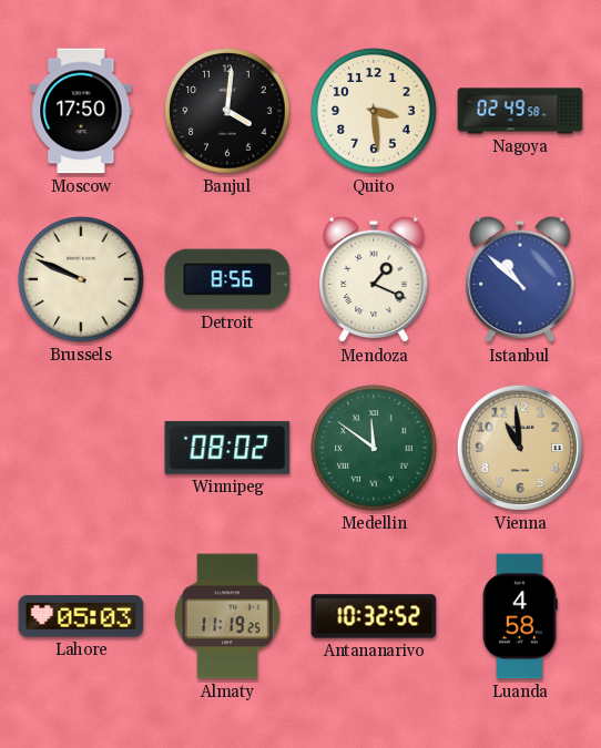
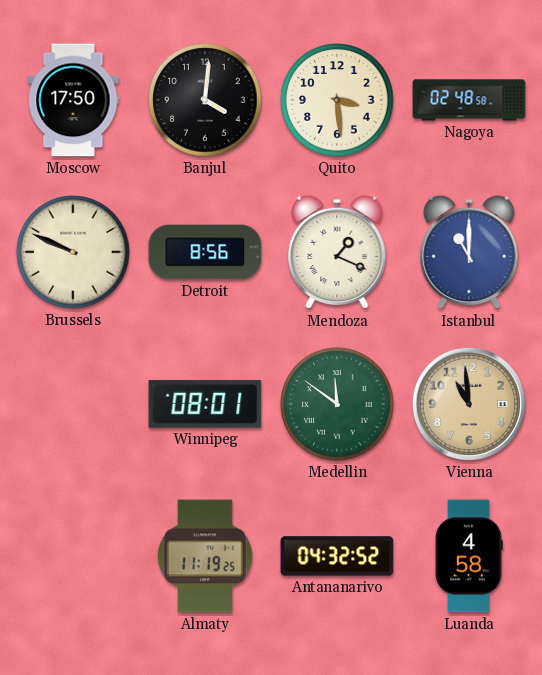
Nagoya: 02:49 -> 02:48 (469, 100)
Istanbul: 10:52 -> 11:00 (469, 252)
Winnipeg: 08:02 -> 08:01 (205, 404)
Lahore: 05:03 -> none (81, 616)
Antananarivo: 10:32 -> 04:32 (337, 556)
